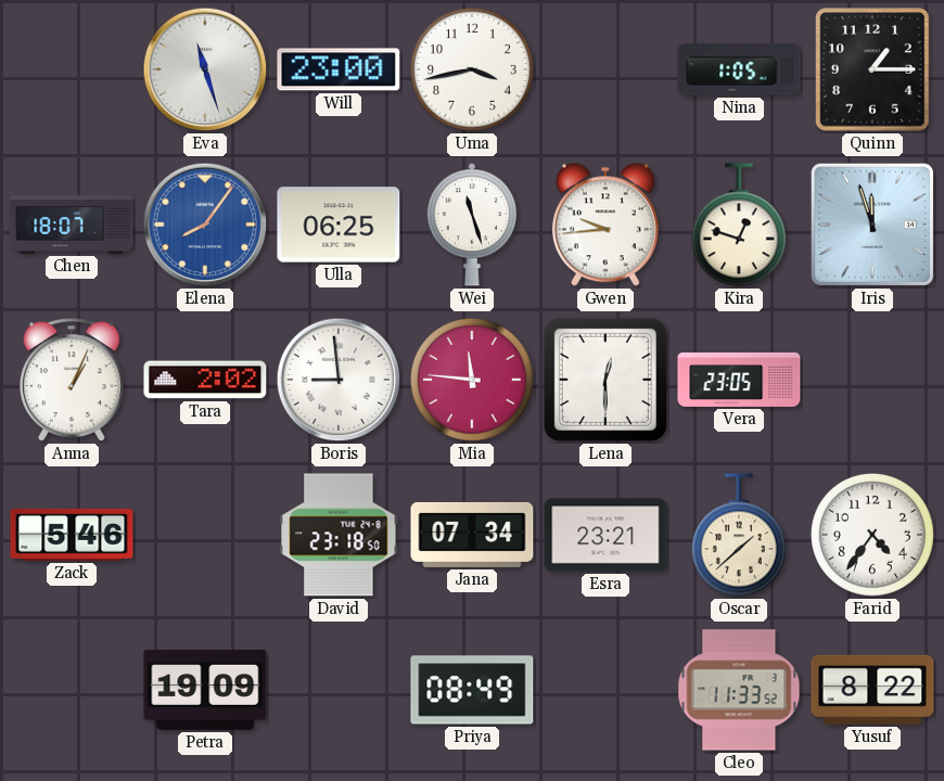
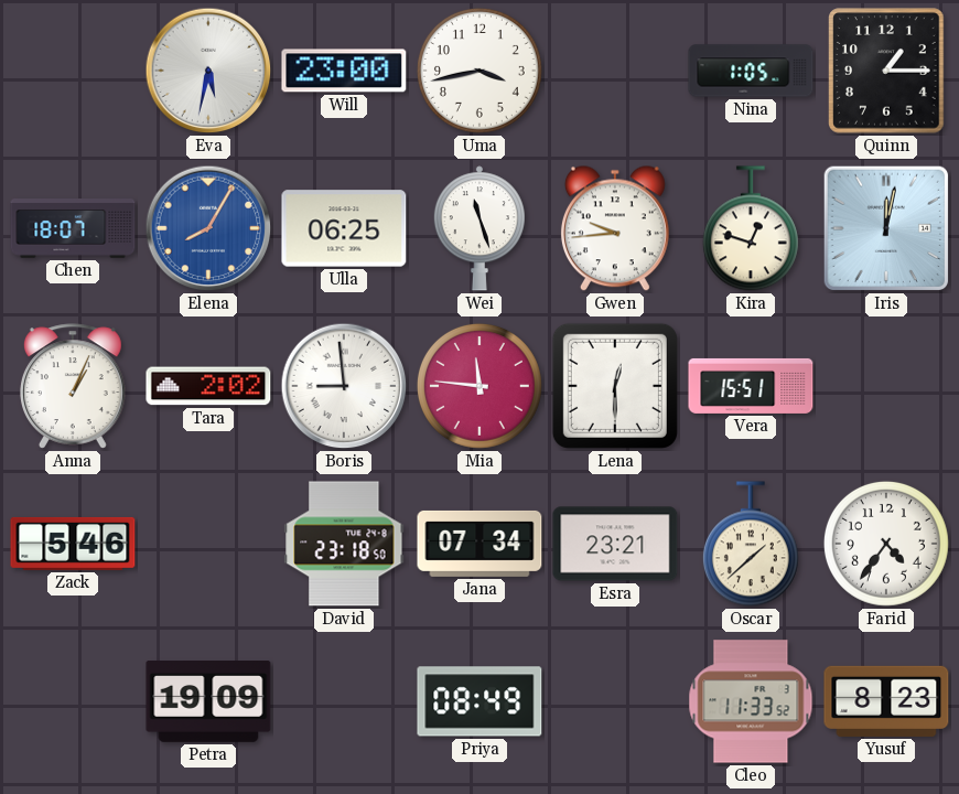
Eva: 11:27 -> 5:32 (208, 71)
Elena: 8:06 -> 8:05 (208, 228)
Iris: 11:57 -> 12:02 (886, 228)
Vera: 23:05 -> 15:51 (751, 386)
Yusuf: 8:22 -> 8:23 (886, 701)
